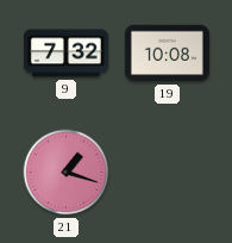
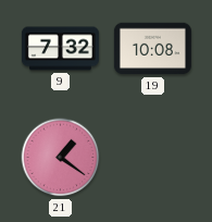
21: 1:18 -> 1:21 (61, 158)
